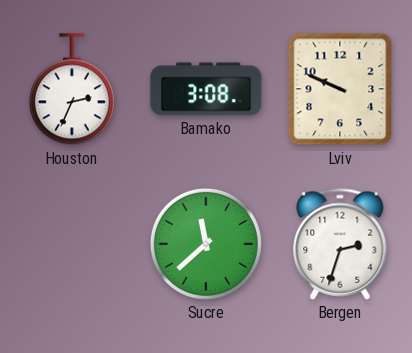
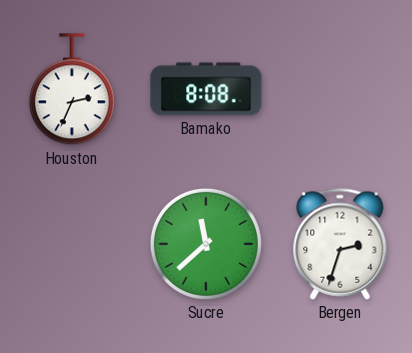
Bamako: 3:08 -> 8:08 (206, 89)
Lviv: 9:49 -> none (340, 89)
